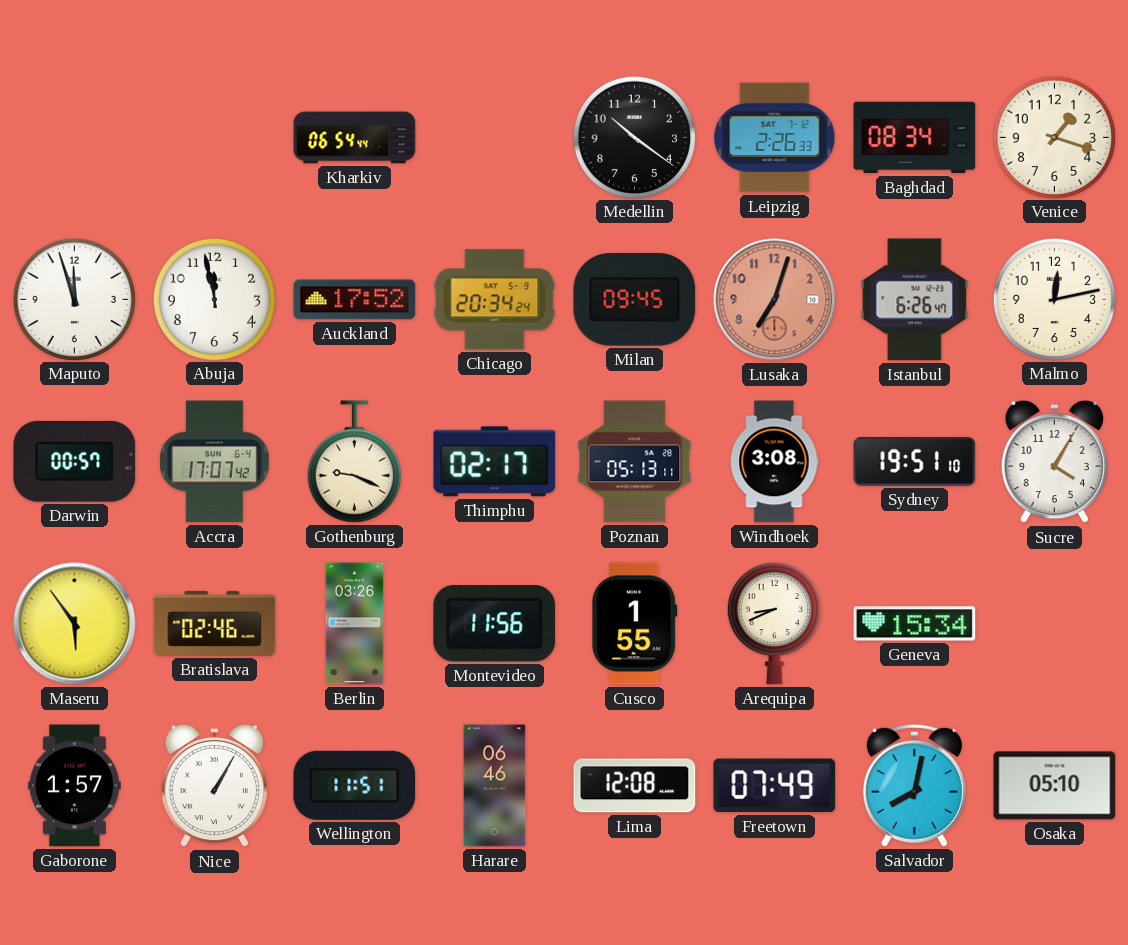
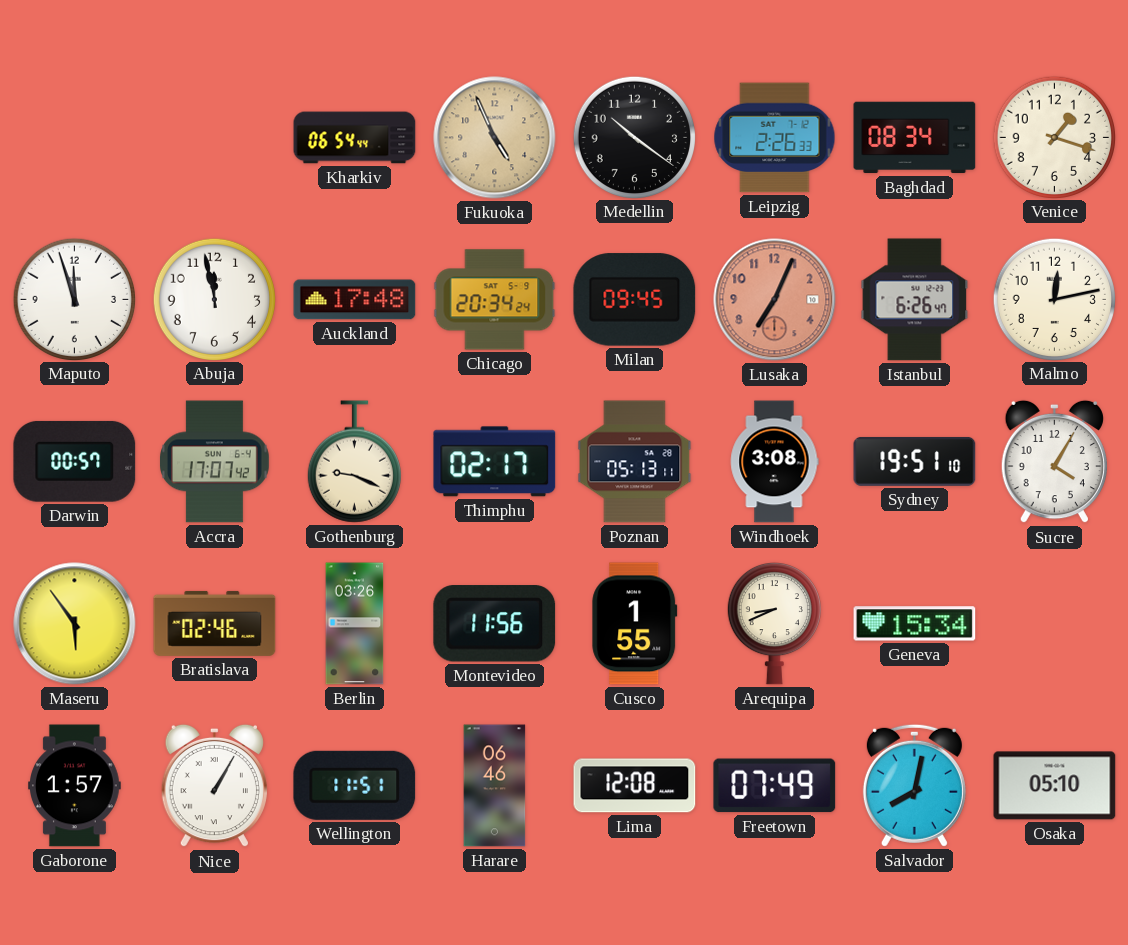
Fukuoka: none -> 4:56 (495, 138)
Auckland: 17:52 -> 17:48 (355, 300)
Lusaka: 7:03 -> 7:04 (775, 300)
